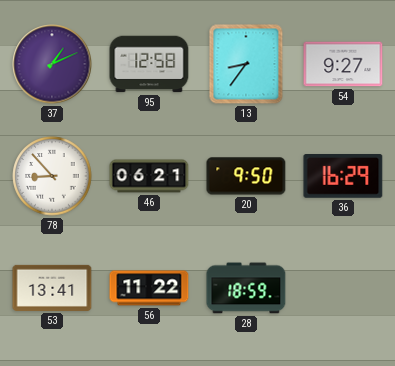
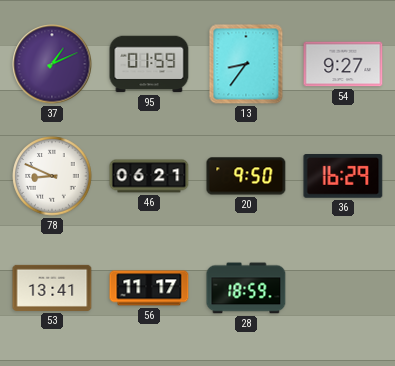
95: 12:58 -> 01:59 (149, 64)
78: 8:53 -> 8:49 (52, 176)
56: 11:22 -> 11:17 (149, 288)
